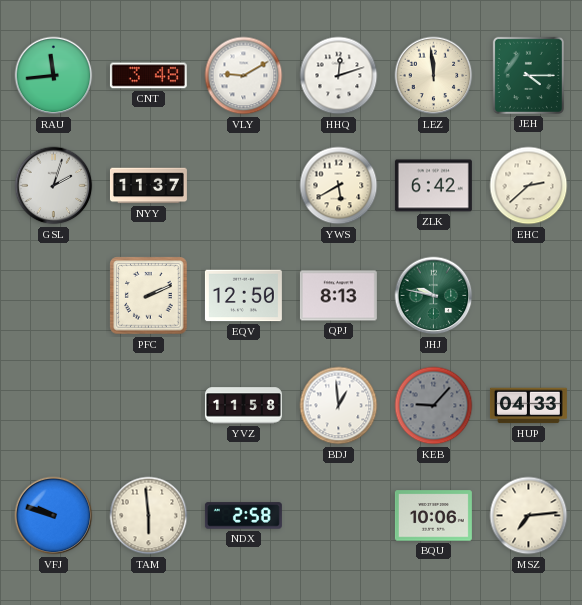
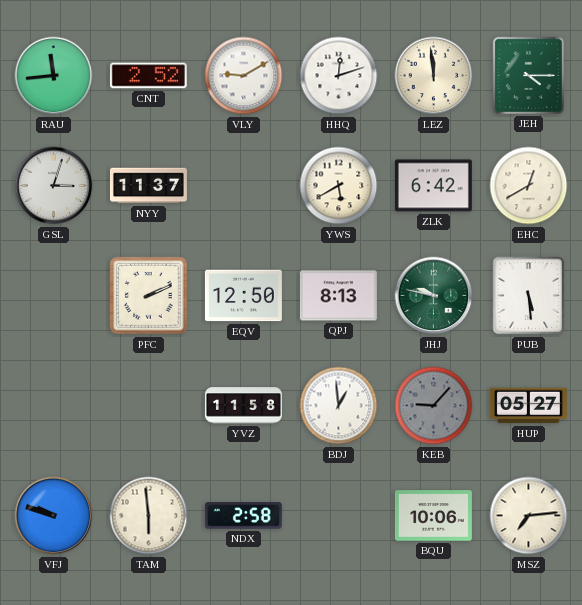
CNT: 3:48 -> 2:52 (148, 76)
GSL: 2:03 -> 3:03 (54, 186)
EHC: 2:38 -> 12:40 (529, 186)
PUB: none -> 5:29 (529, 296)
HUP: 04:33 -> 05:27 (528, 406)
